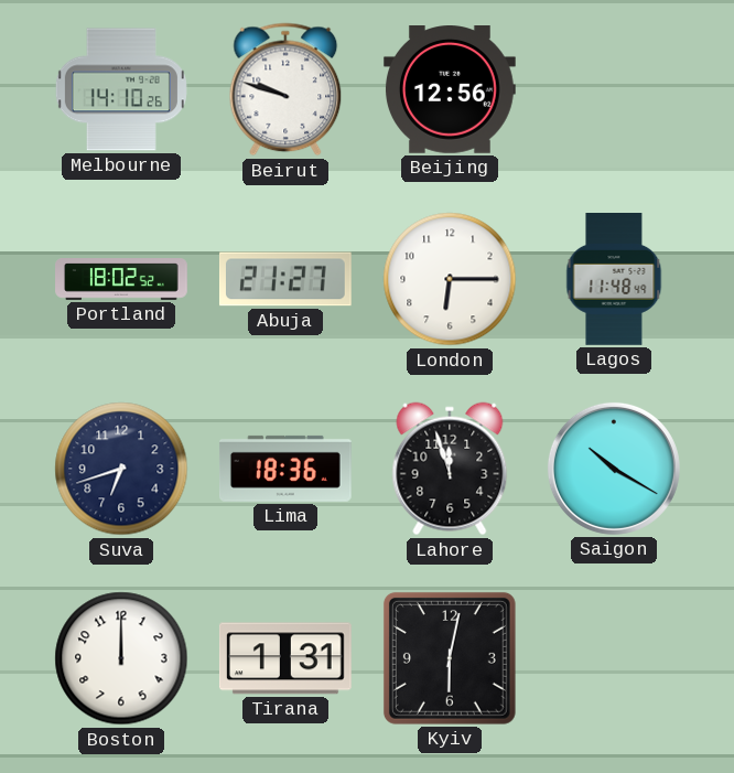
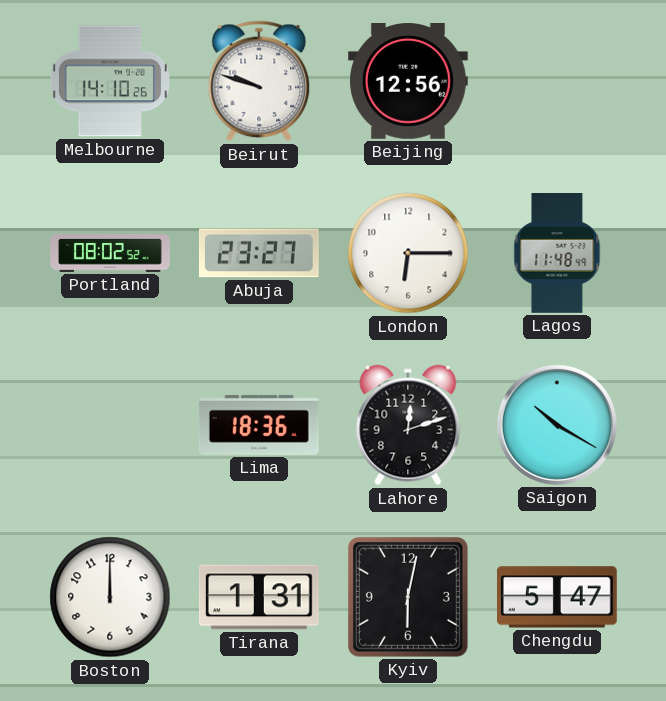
Portland: 18:02 -> 08:02 (110, 253)
Abuja: 21:27 -> 23:27 (259, 253)
Suva: 6:42 -> none (121, 469)
Lahore: 11:57 -> 12:12 (408, 425)
Chengdu: none -> 5:47 (557, 597)
